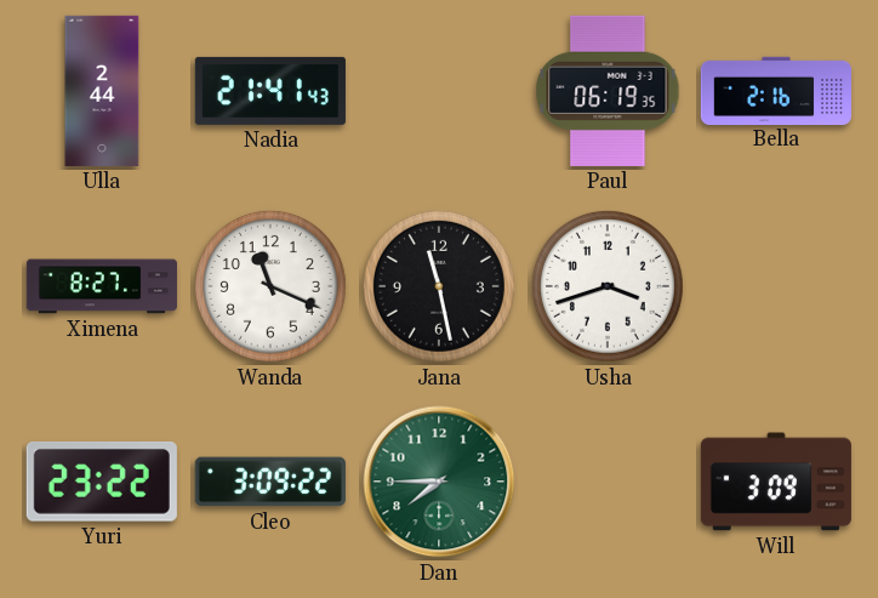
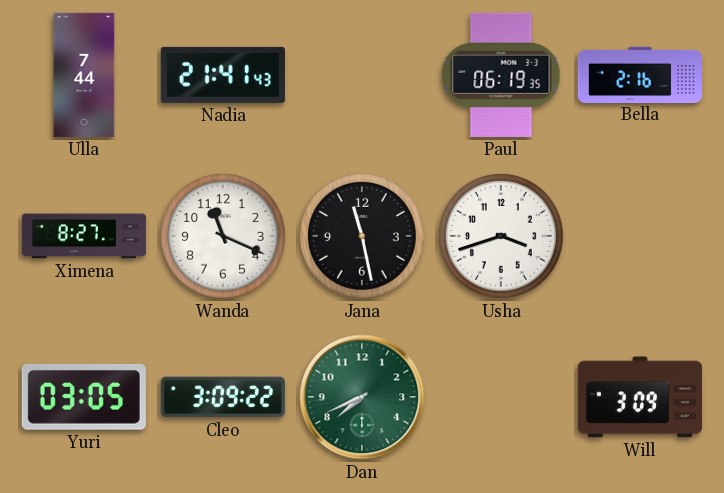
Ulla: 2:44 -> 7:44 (84, 75)
Yuri: 23:22 -> 03:05 (84, 397)
Dan: 7:45 -> 7:41 (362, 397)
